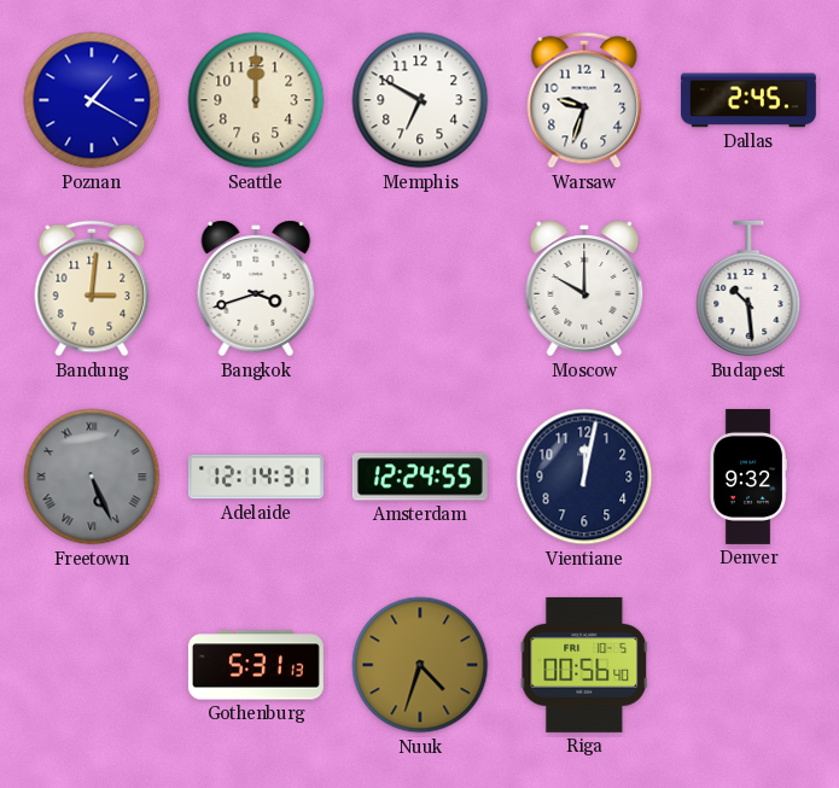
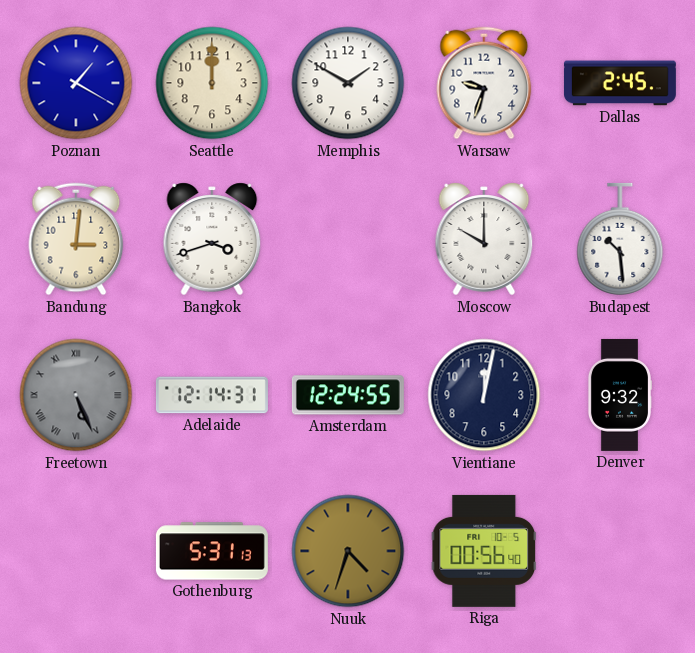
Memphis: 6:50 -> 1:50 (348, 83)
